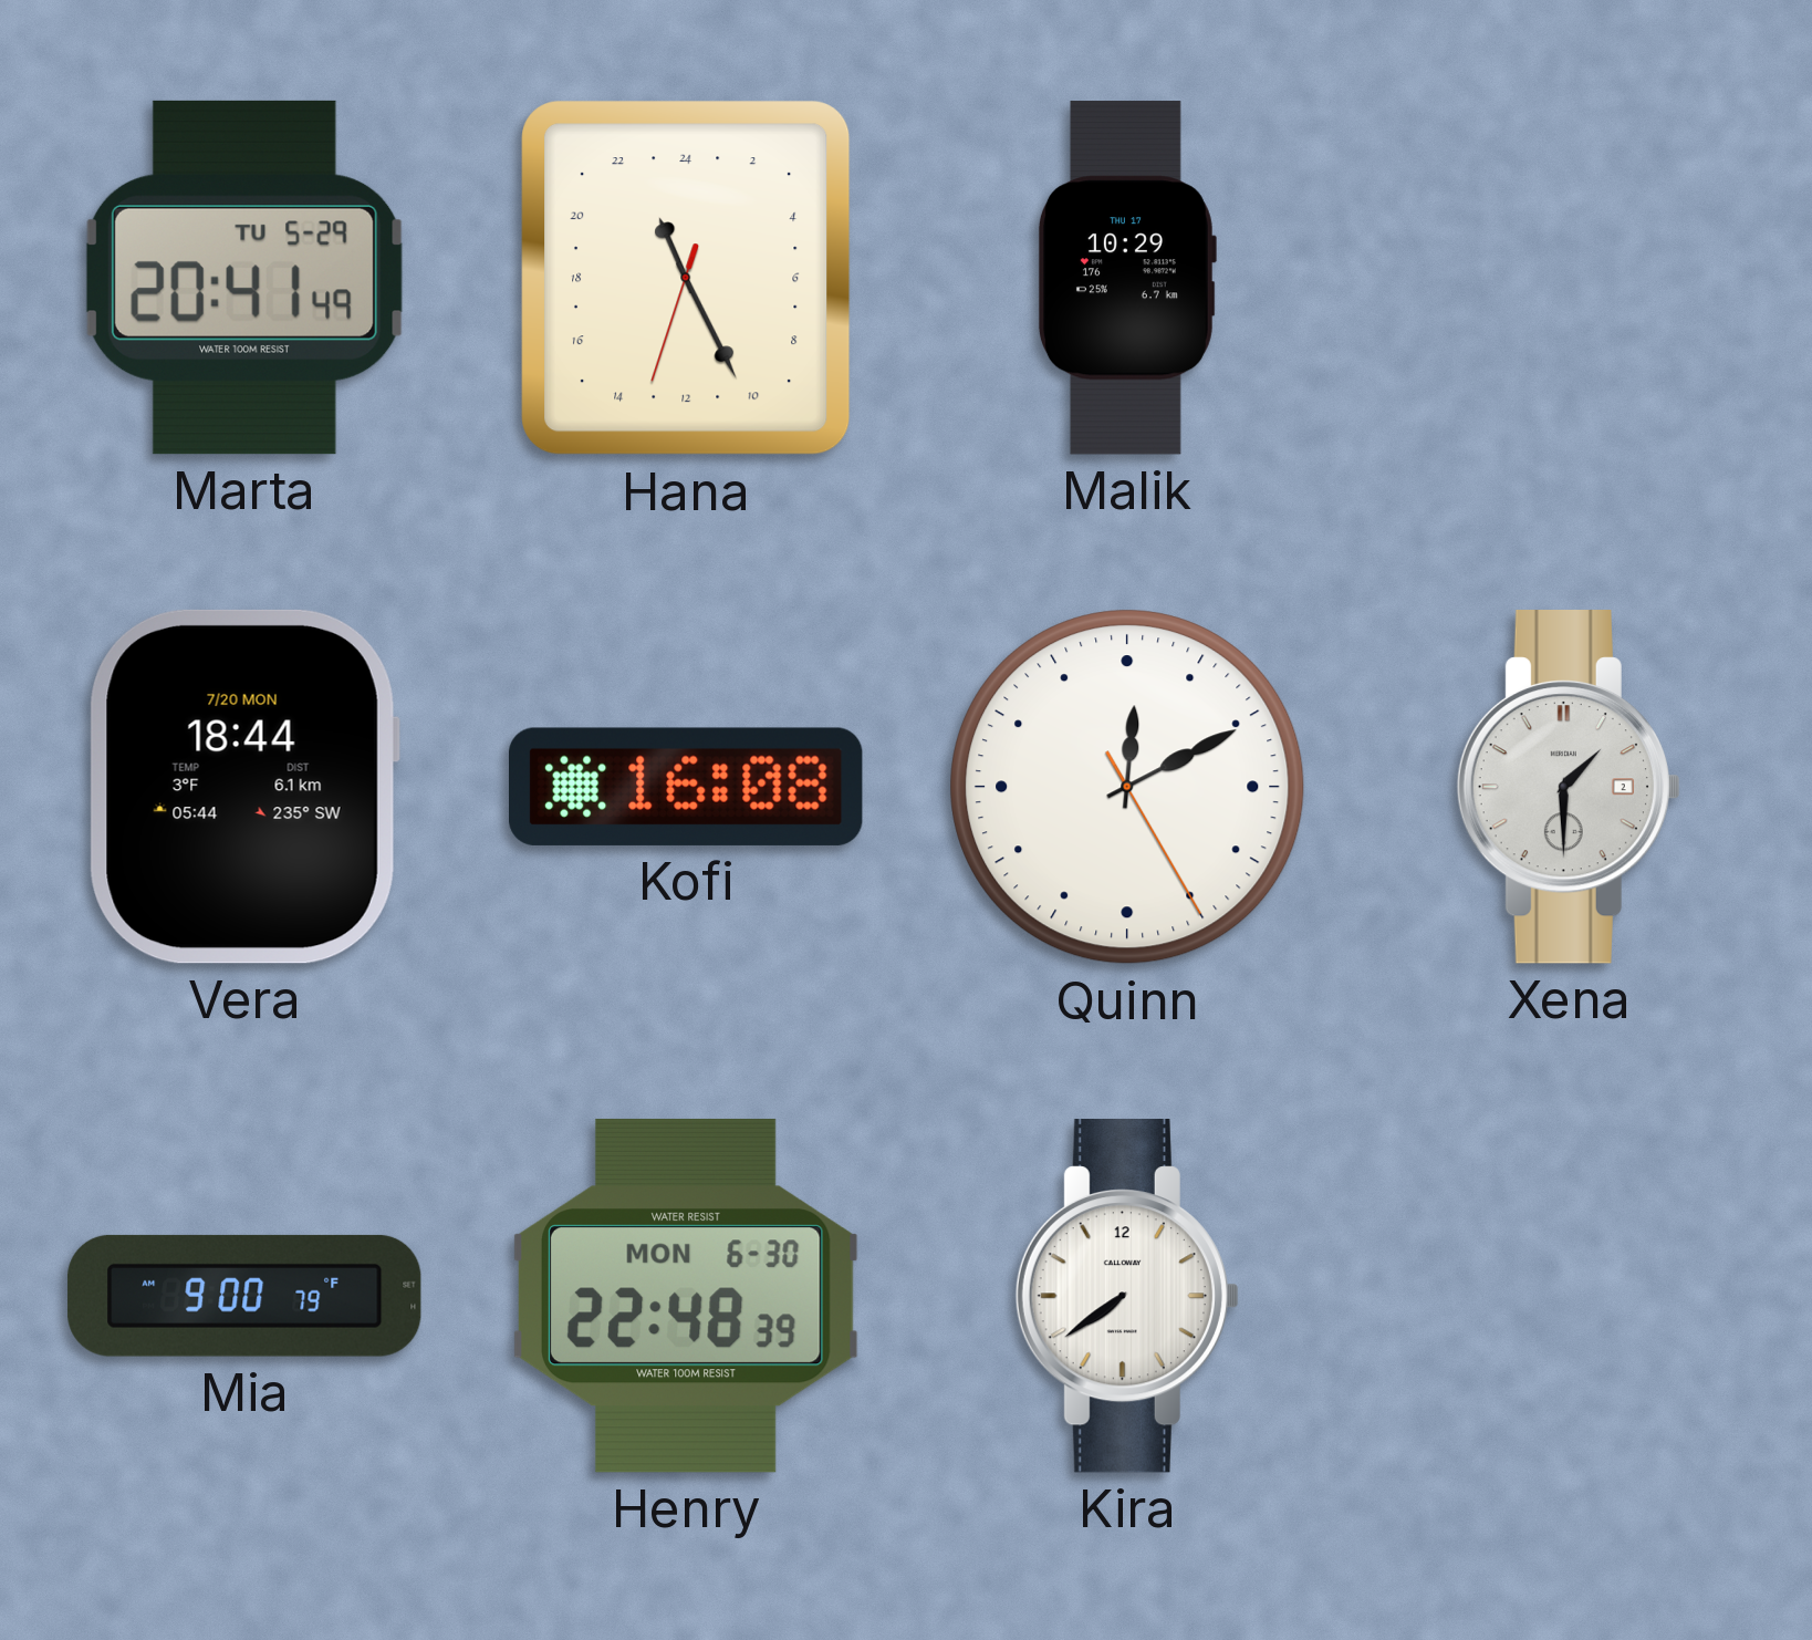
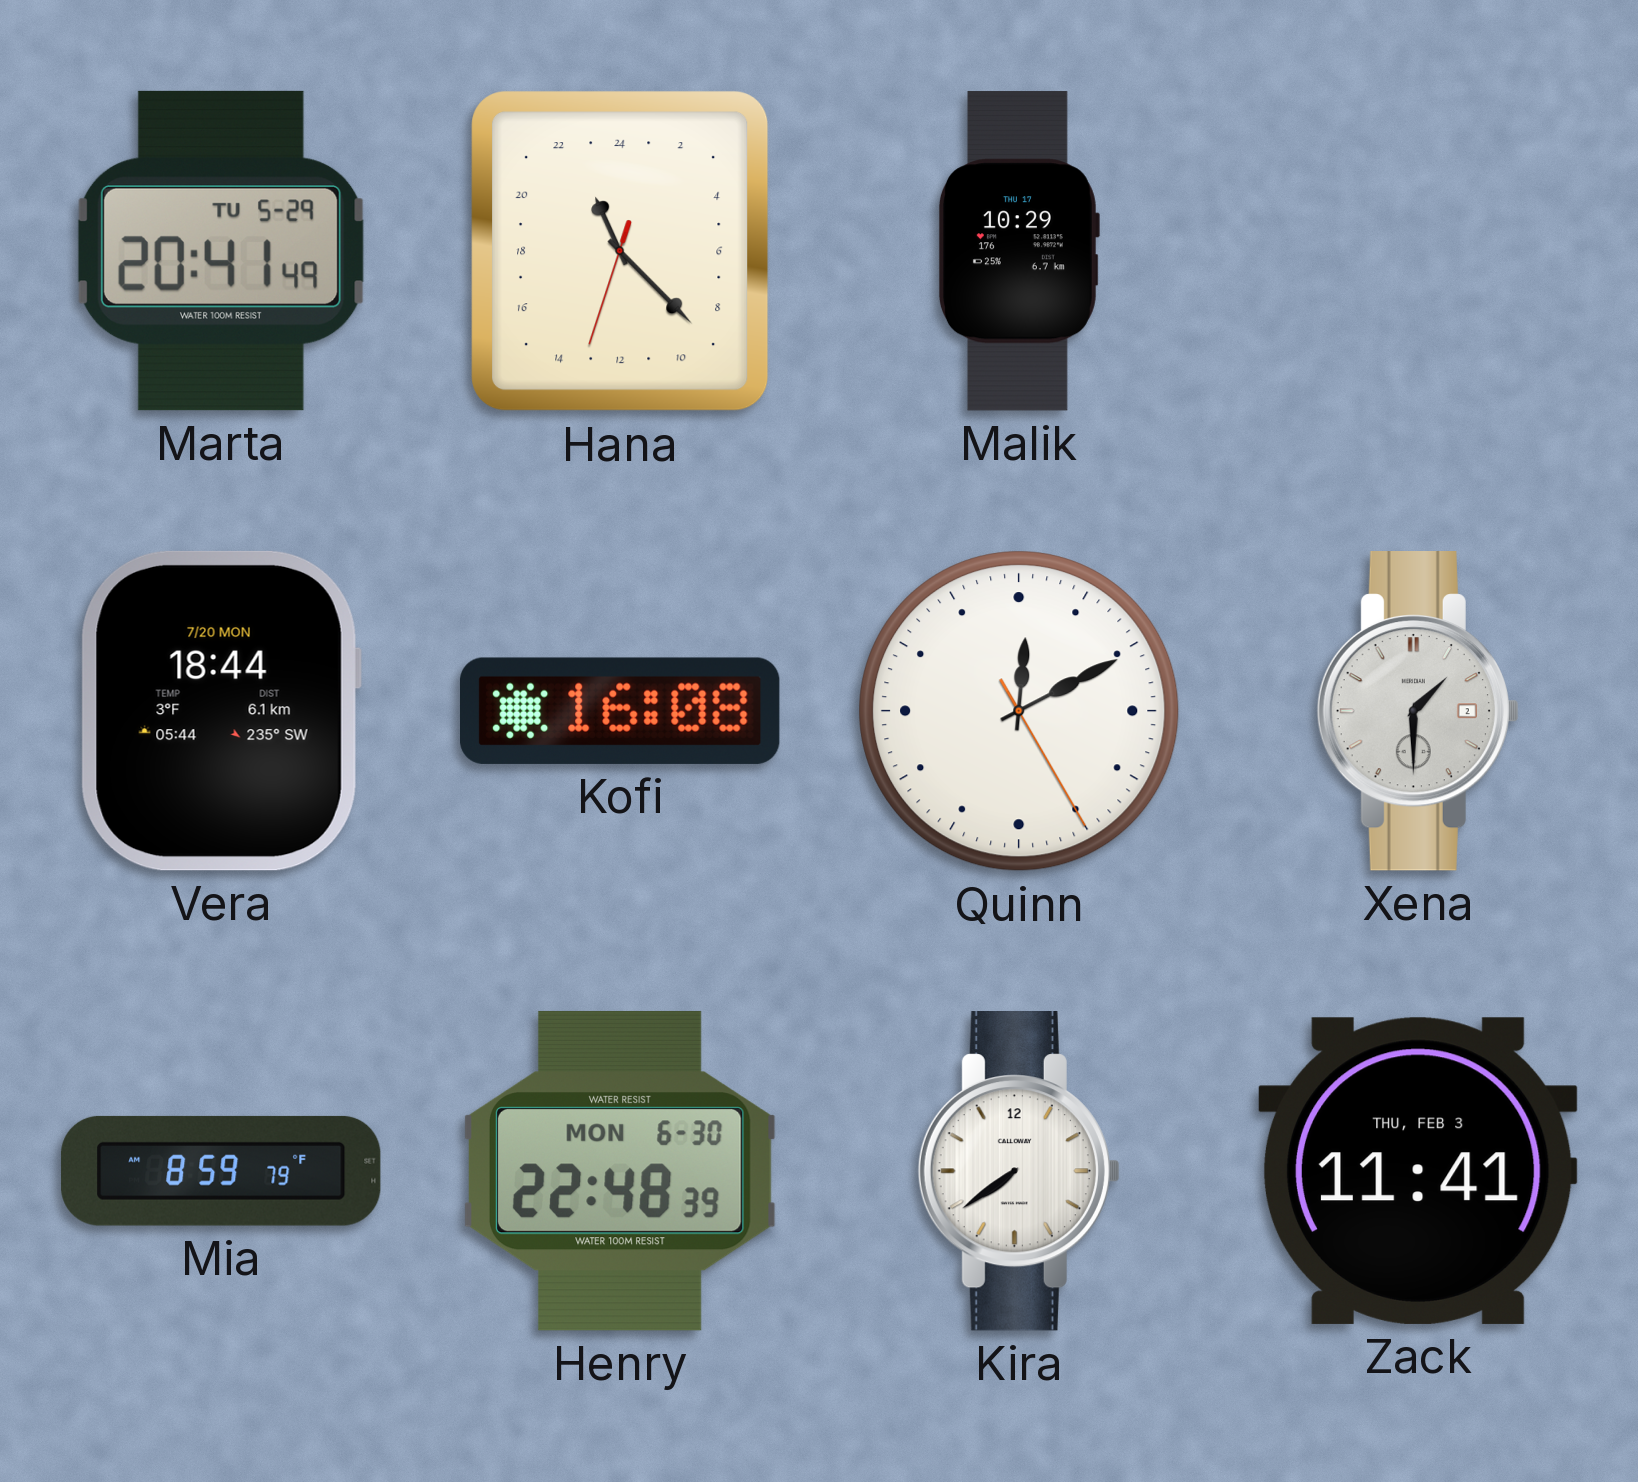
Hana: 22:25 -> 22:22 (620, 251)
Mia: 9:00 -> 8:59 (221, 1171)
Zack: none -> 11:41 (1418, 1171)
